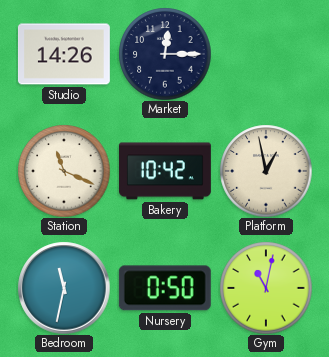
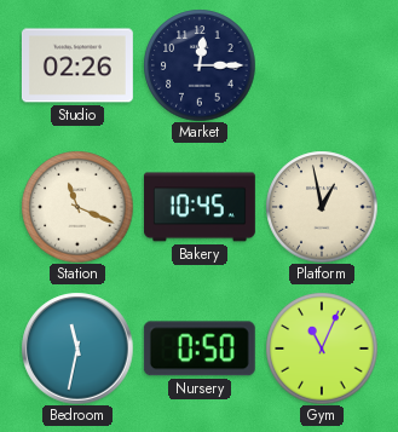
Studio: 14:26 -> 02:26 (77, 65)
Bakery: 10:42 -> 10:45 (200, 207)
Gym: 11:02 -> 11:04 (322, 349)
